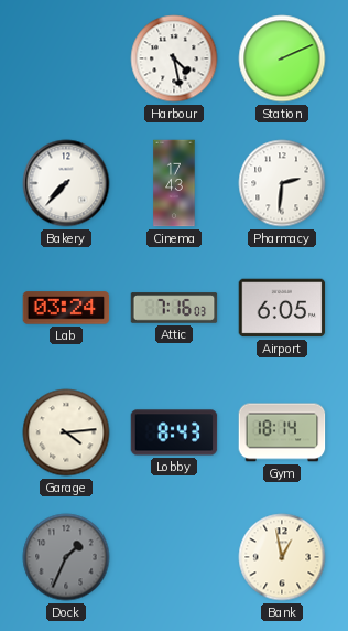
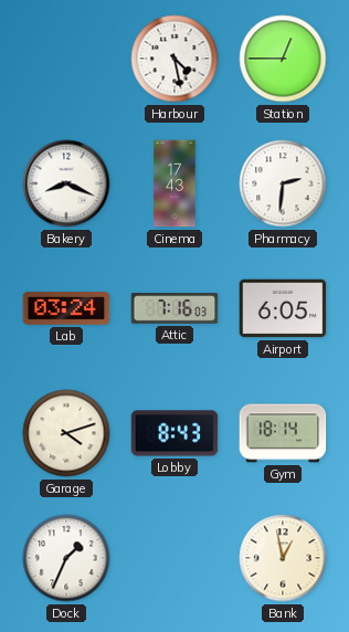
Station: 2:11 -> 12:45 (283, 59)
Bakery: 7:37 -> 8:19 (66, 183)
Garage: 4:14 -> 4:12 (66, 433)
Dock dial: grey -> white (66, 558)
